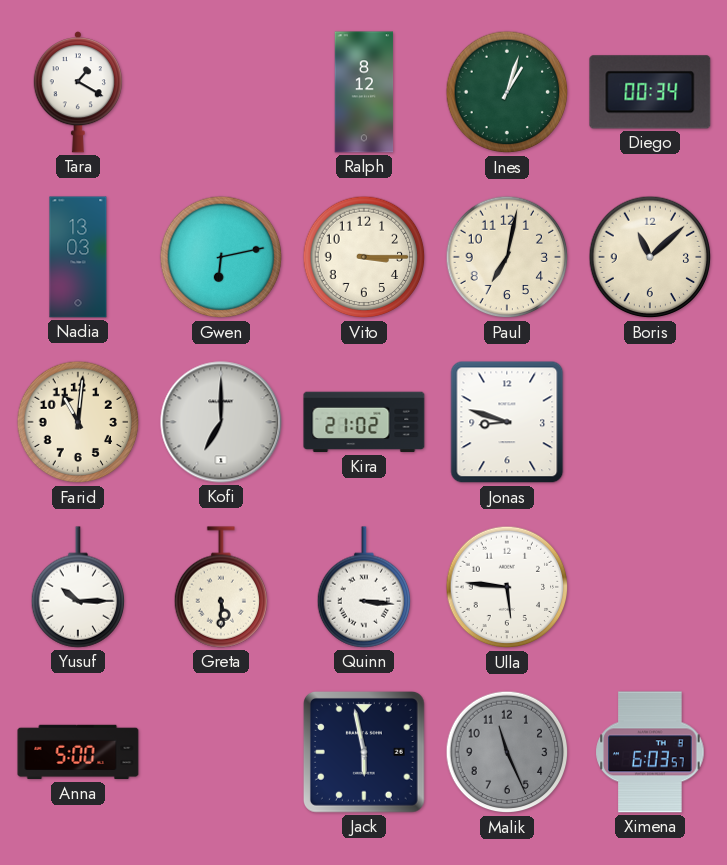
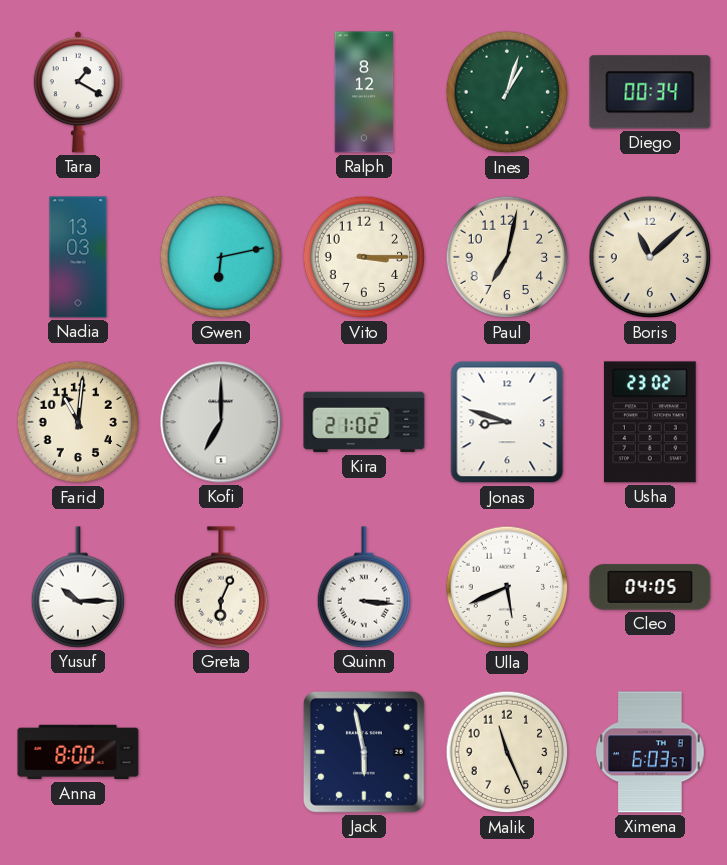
Usha: none -> 23:02 (650, 422)
Greta: 5:30 -> 6:04 (220, 587)
Ulla: 5:46 -> 5:41 (507, 587)
Cleo: none -> 04:05 (650, 587)
Anna: 5:00 -> 8:00 (78, 752)
Malik dial: grey -> cream (507, 752)
